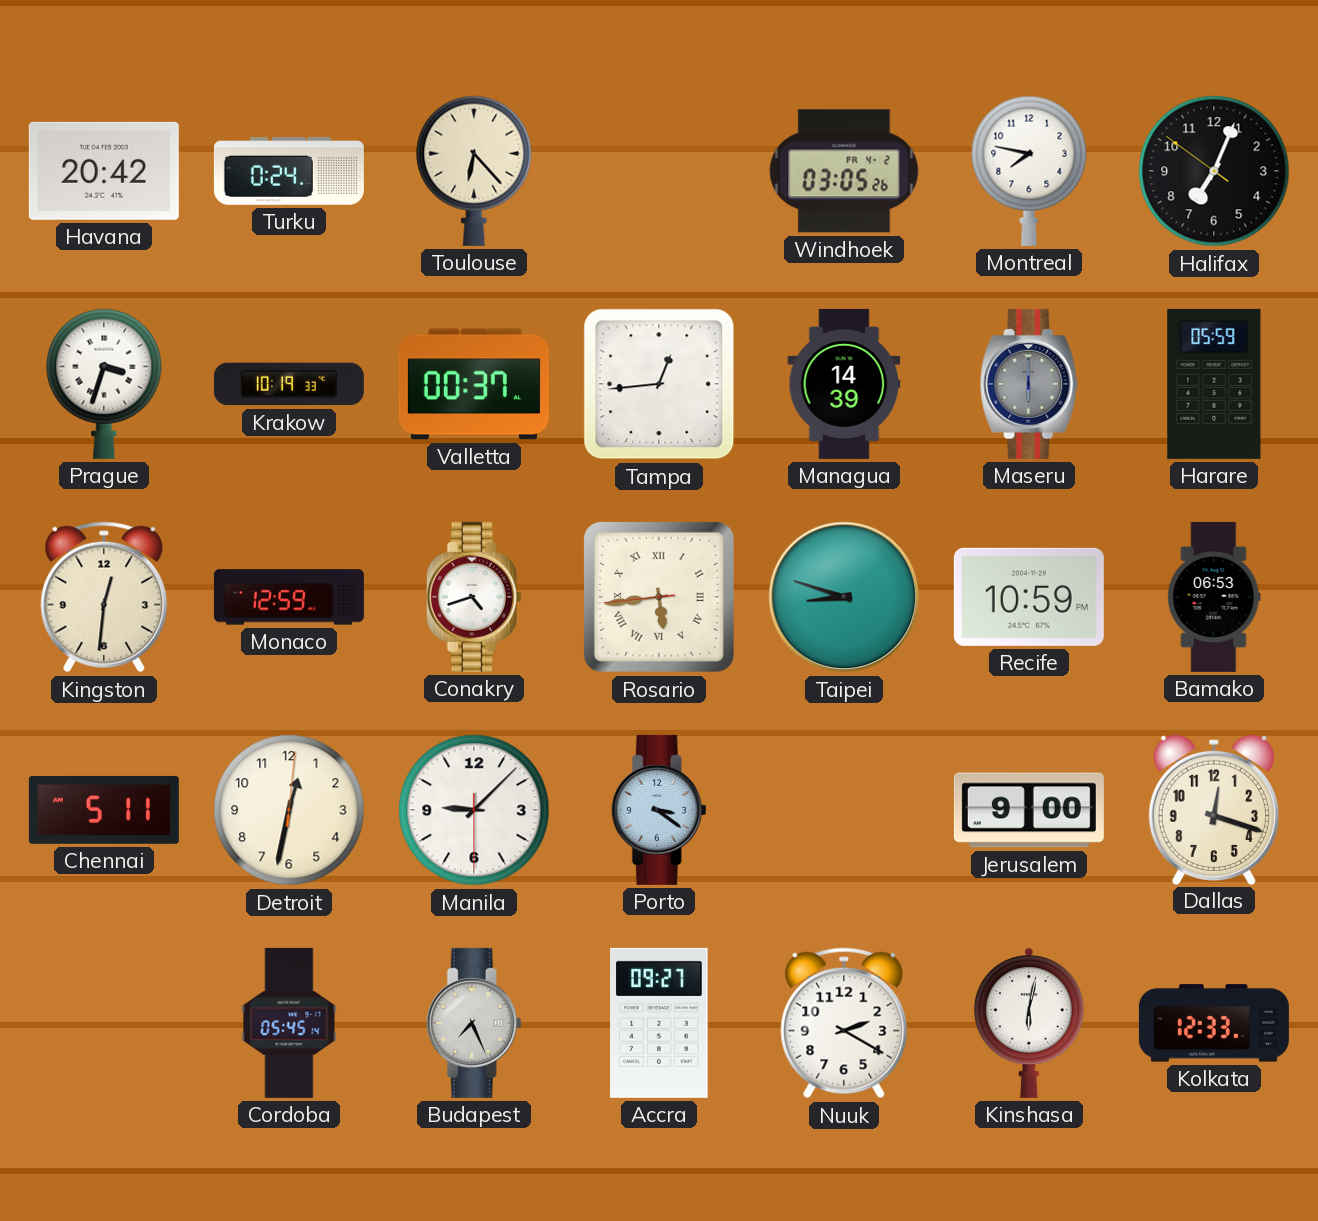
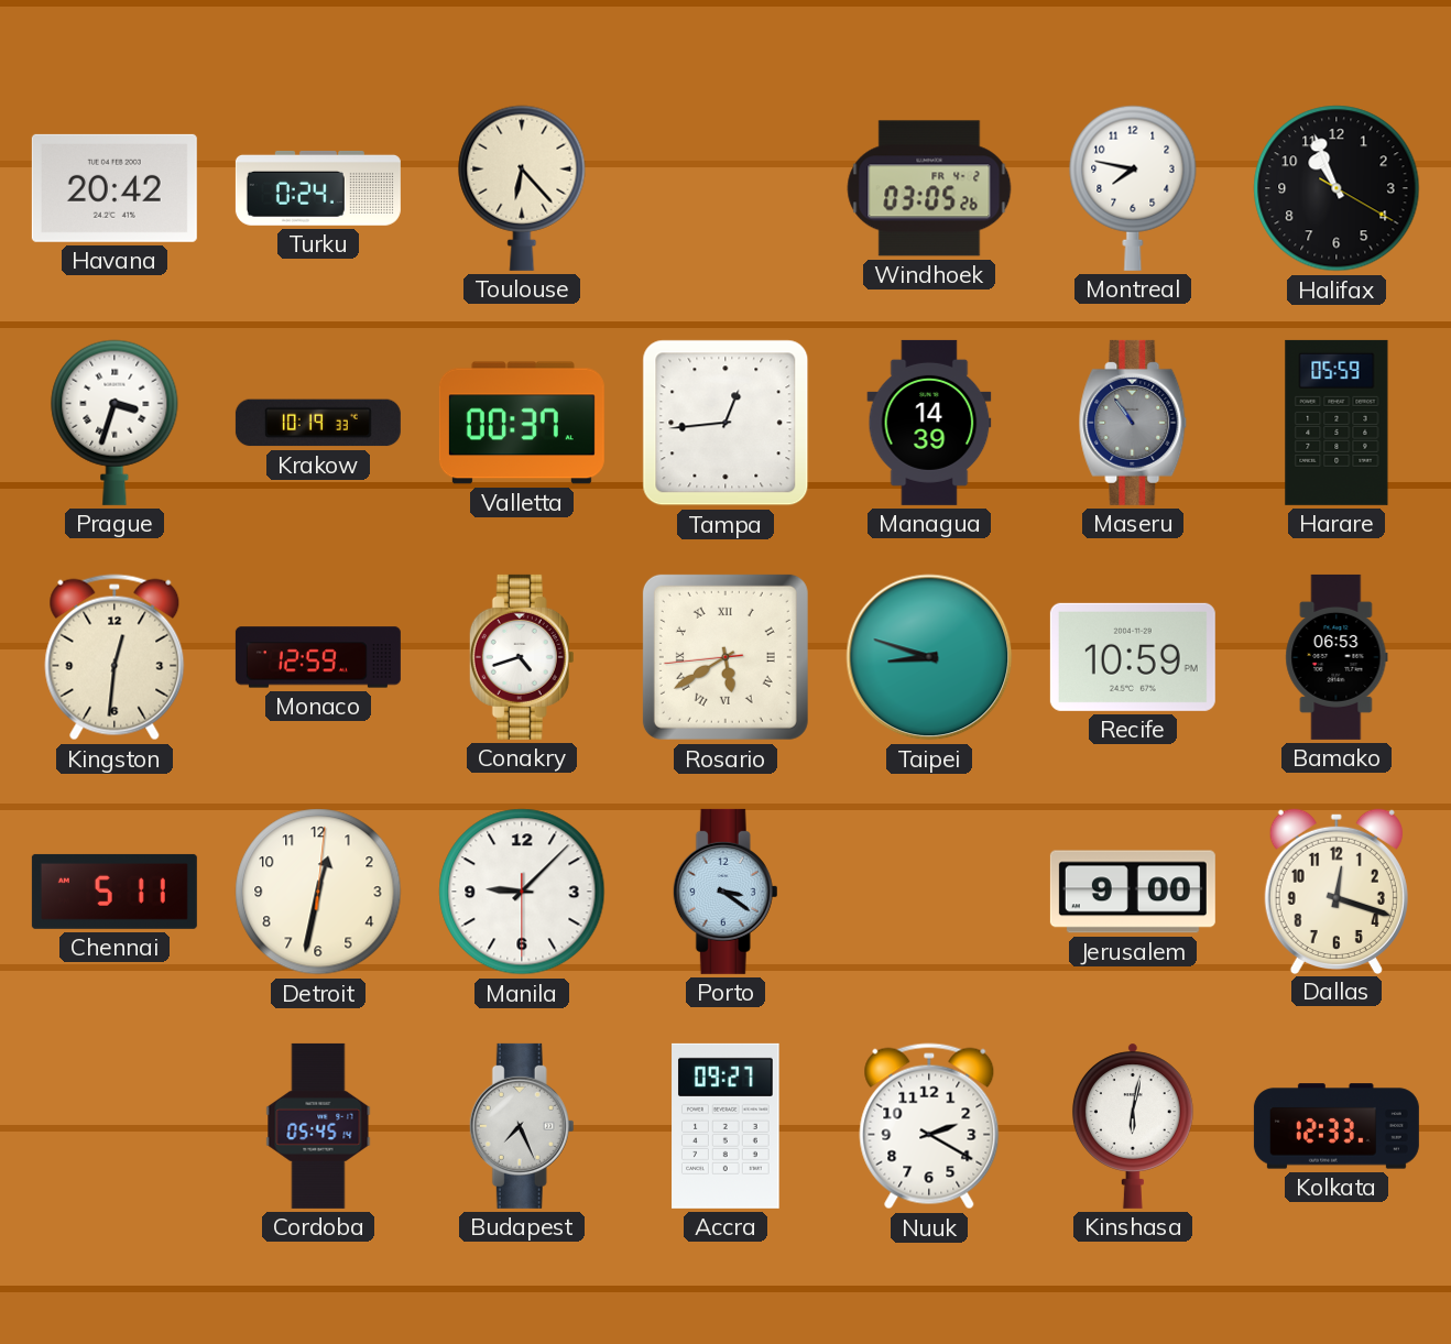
Halifax: 7:03 -> 10:56 (1337, 188)
Maseru: 6:00 -> 10:54 (1133, 423)
Rosario: 5:43 -> 5:39 (725, 657)
